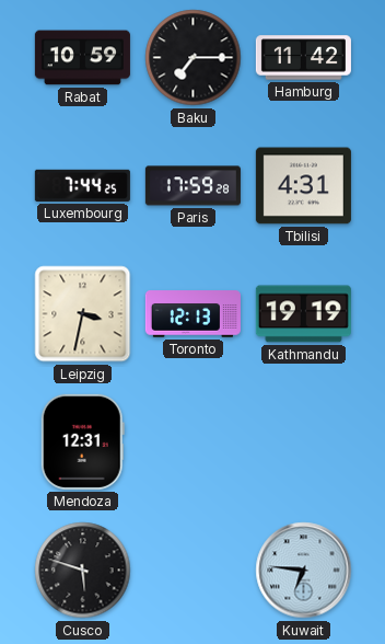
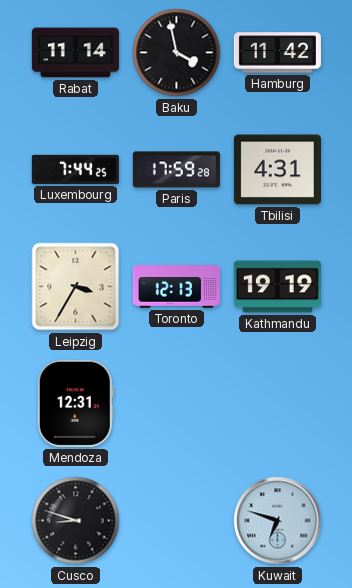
Rabat: 10:59 -> 11:14 (75, 53)
Baku: 7:15 -> 3:58 (177, 53)
Leipzig: 3:32 -> 3:35 (76, 287)
Cusco: 5:48 -> 8:48 (76, 521)
Kuwait: 6:46 -> 6:48 (278, 521)
